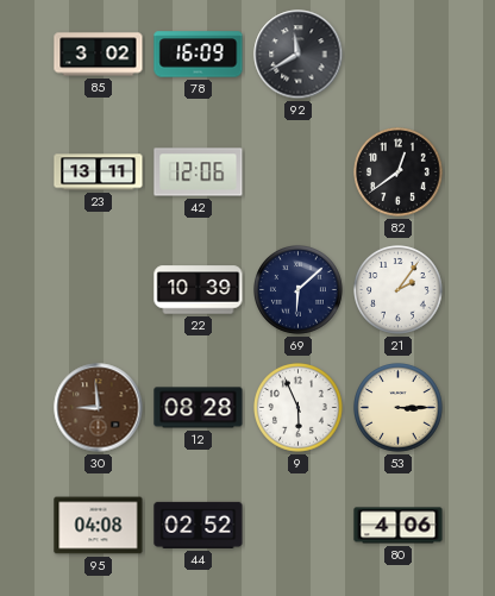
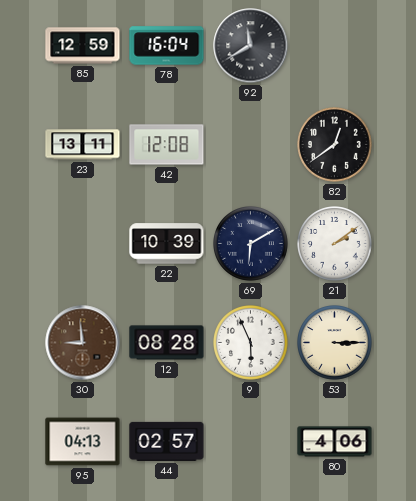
85: 3:02 -> 12:59 (83, 46)
78: 16:09 -> 16:04 (167, 46)
42: 12:06 -> 12:08 (167, 145)
69: 6:08 -> 6:10 (251, 244)
21: 2:06 -> 2:09 (335, 244)
95: 04:08 -> 04:13 (83, 442)
44: 02:52 -> 02:57 (167, 441)
